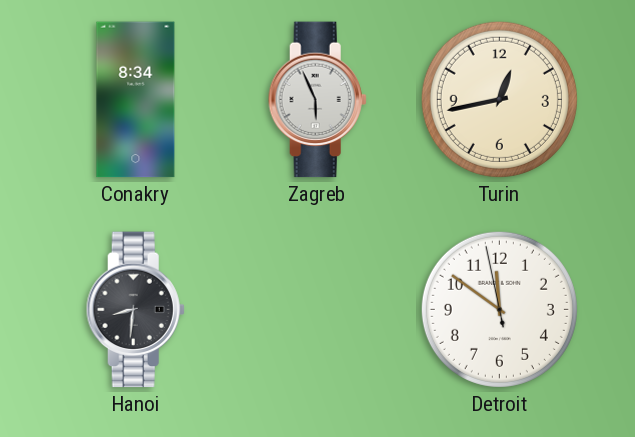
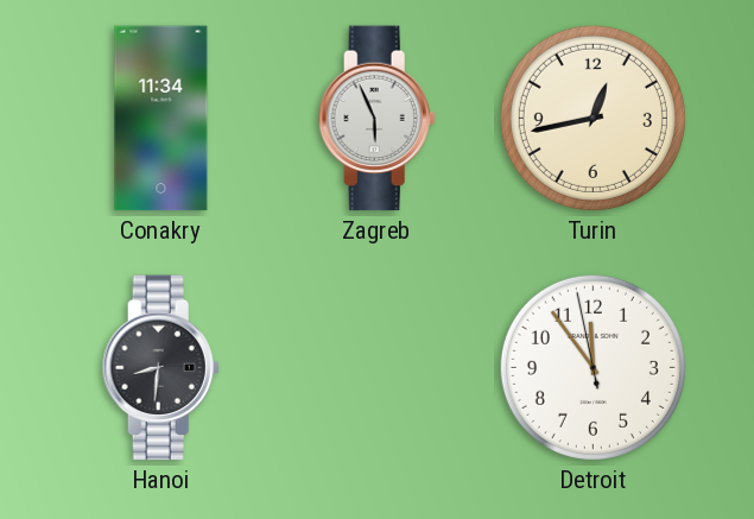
Conakry: 8:34 -> 11:34 (161, 119)
Detroit: 11:50 -> 11:53 (593, 367)
